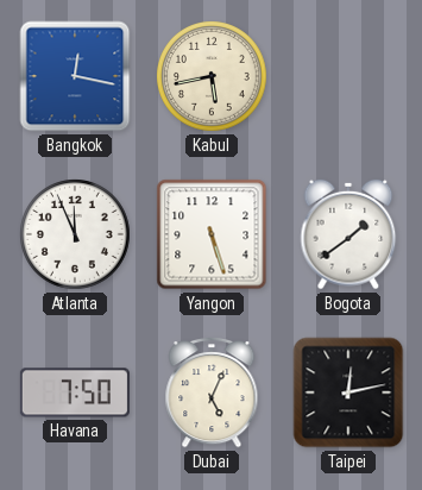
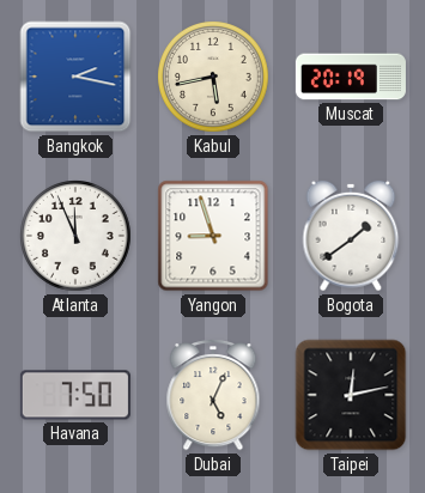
Bangkok: 12:17 -> 2:17 (75, 77)
Muscat: none -> 20:19 (351, 77)
Yangon: 5:27 -> 8:57 (213, 236)
